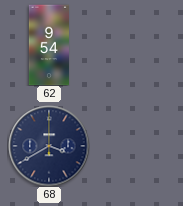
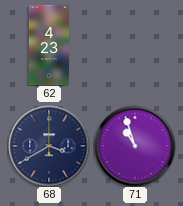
62: 9:54 -> 4:23 (49, 45)
71: none -> 10:57 (135, 146)
